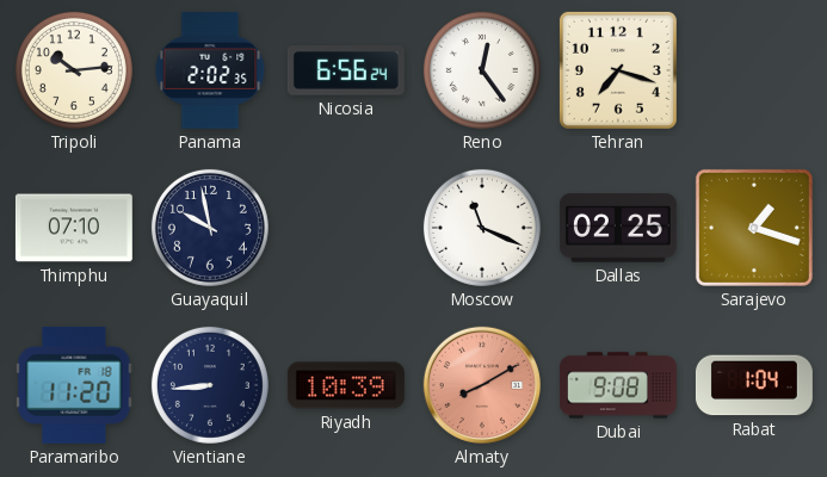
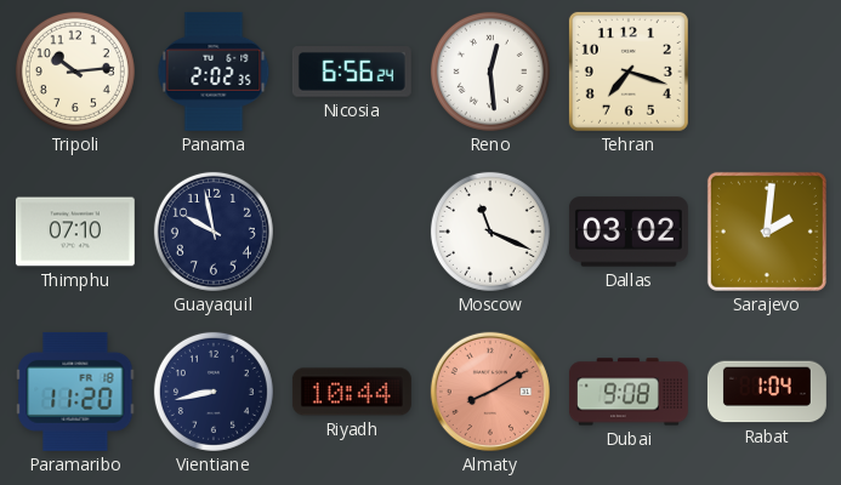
Reno: 12:24 -> 12:29 (490, 72)
Dallas: 02:25 -> 03:02 (629, 232)
Sarajevo: 1:18 -> 2:01 (767, 232)
Vientiane: 8:44 -> 8:43 (214, 392)
Riyadh: 10:39 -> 10:44 (352, 392)
